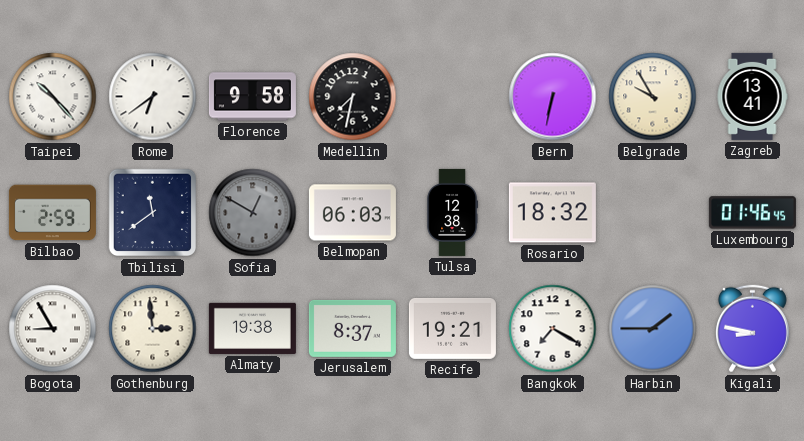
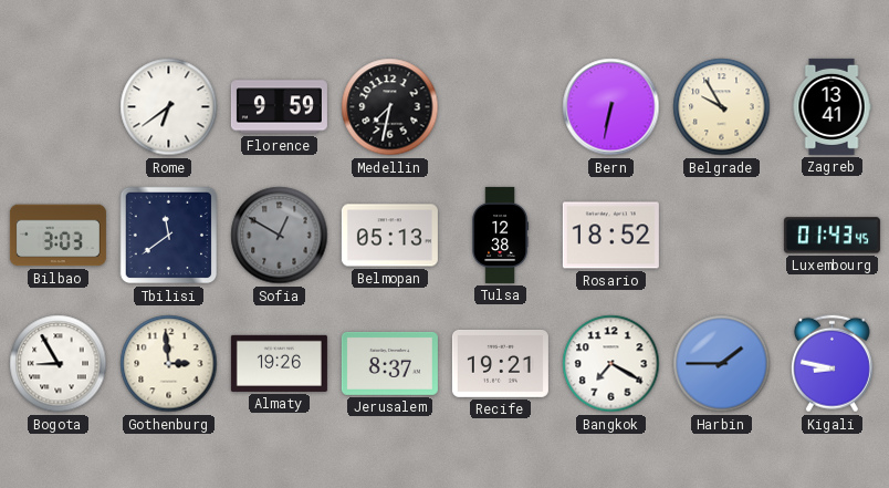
Taipei: 10:23 -> none (53, 97)
Florence: 9:58 -> 9:59 (279, 107)
Bilbao: 2:59 -> 3:03 (57, 236)
Belmopan: 06:03 -> 05:13 (389, 236)
Rosario: 18:32 -> 18:52 (610, 236)
Luxembourg: 01:46 -> 01:43 (832, 236)
Almaty: 19:38 -> 19:26 (279, 363)
